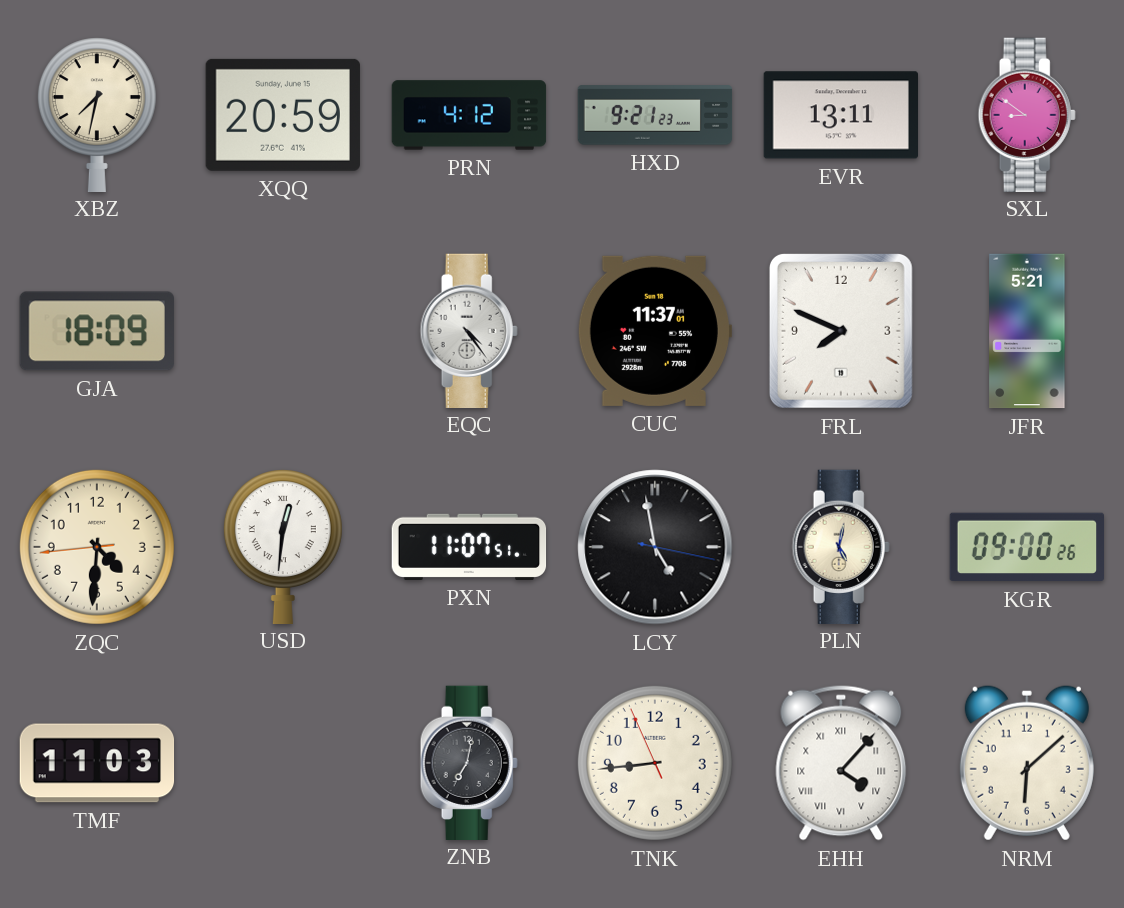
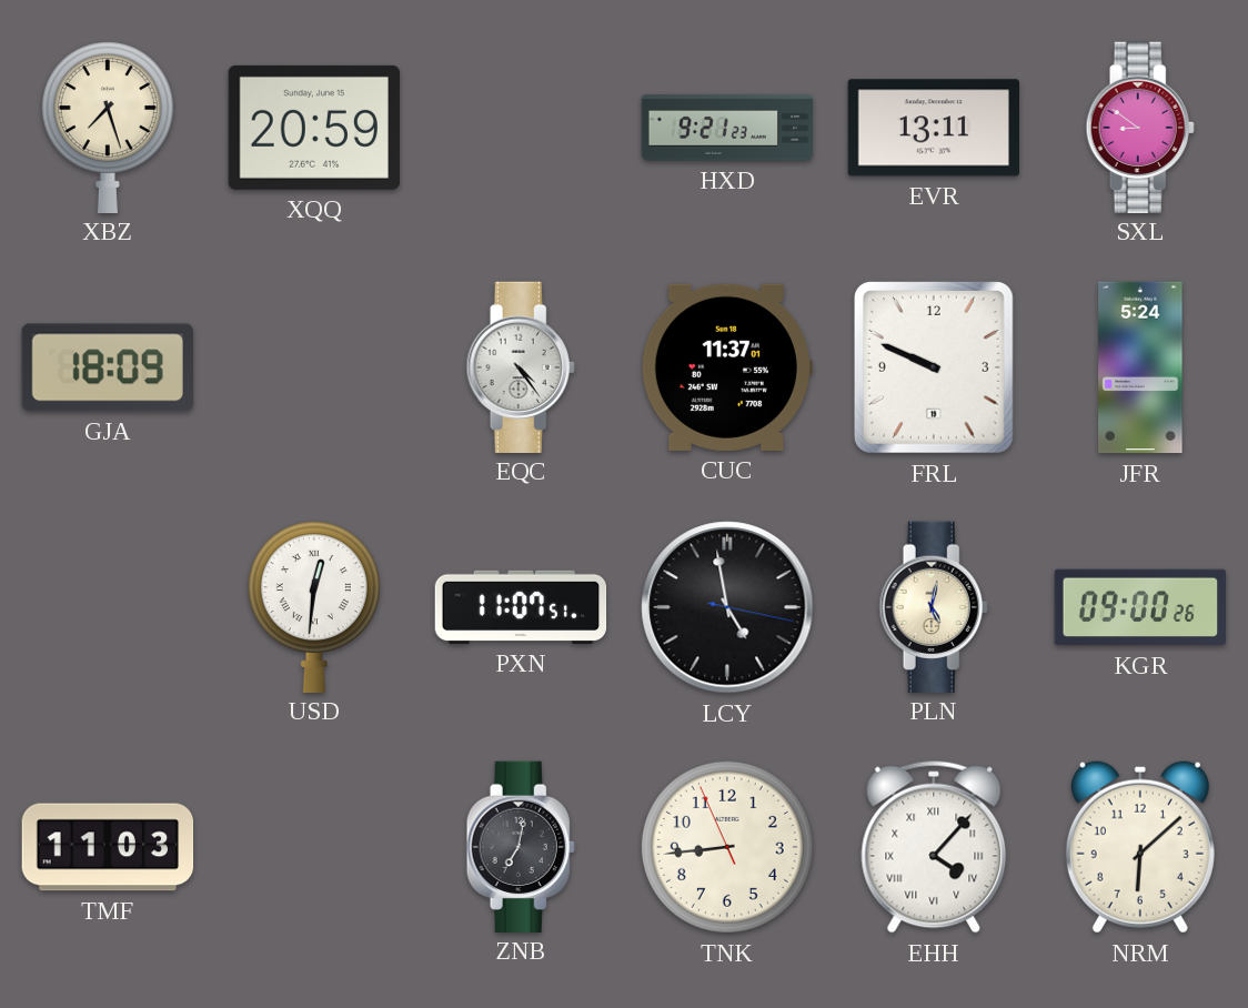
XBZ: 7:32 -> 7:27 (108, 127)
PRN: 4:12 -> none (469, 115)
FRL: 7:49 -> 9:49 (934, 367)
JFR: 5:21 -> 5:24 (1140, 367)
ZQC: 4:30 -> none (97, 547)
